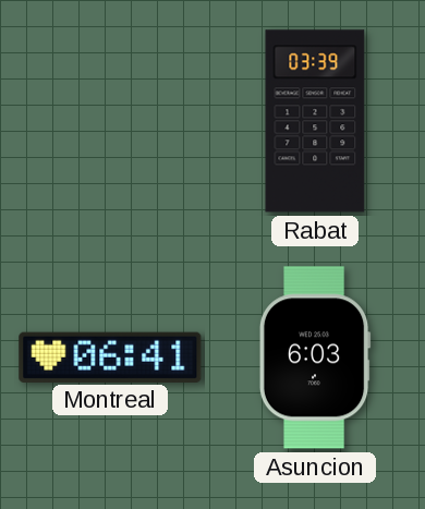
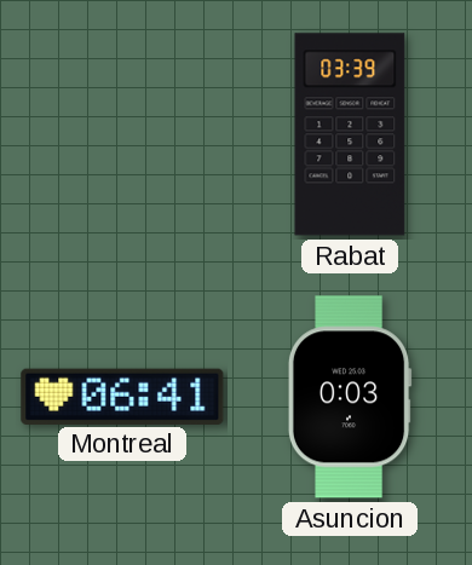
Asuncion: 6:03 -> 0:03 (350, 397)
